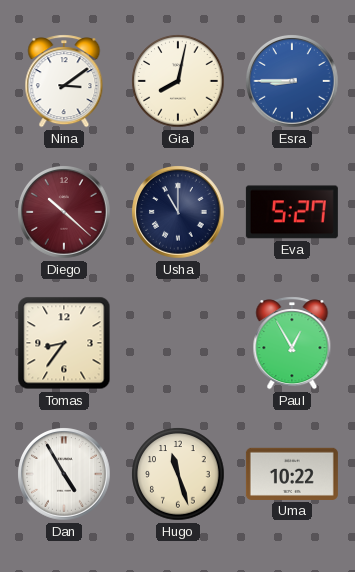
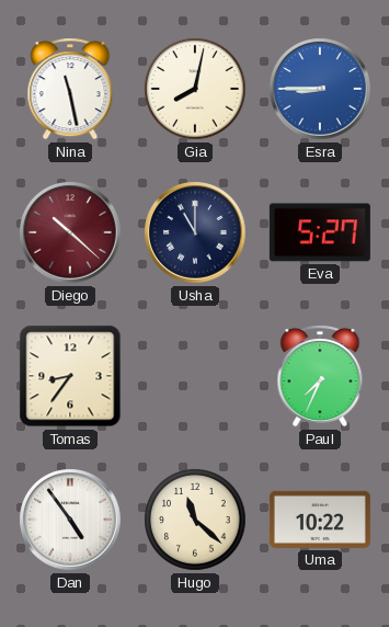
Nina: 3:09 -> 11:28 (70, 89)
Paul: 12:55 -> 7:34 (320, 376)
Dan: 4:55 -> 4:54 (70, 520)
Hugo: 11:27 -> 11:22 (195, 520)
